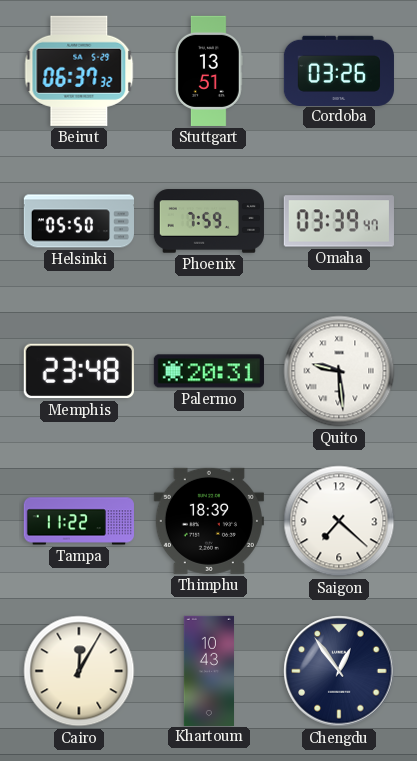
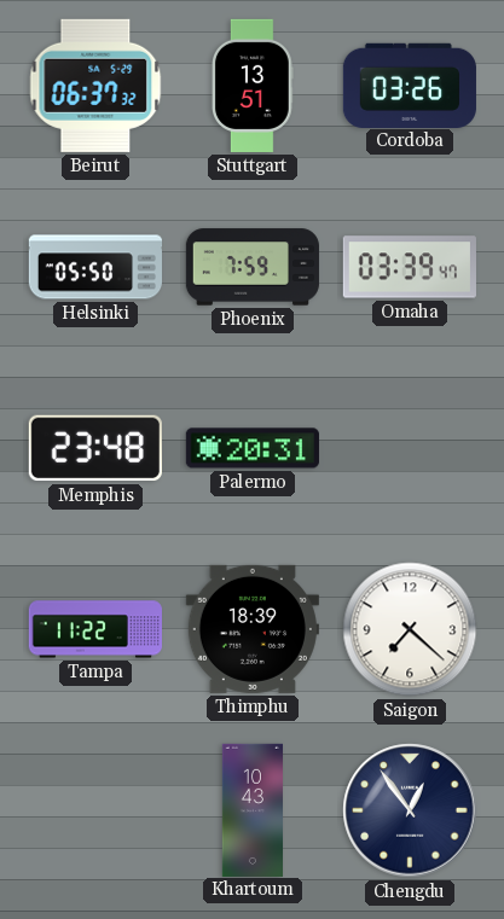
Quito: 9:29 -> none (339, 371)
Cairo: 12:05 -> none (79, 671)
